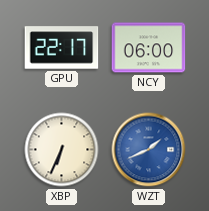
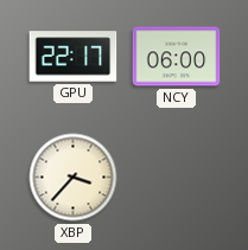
XBP: 6:34 -> 3:37 (74, 178)
WZT: 1:41 -> none (149, 150)
